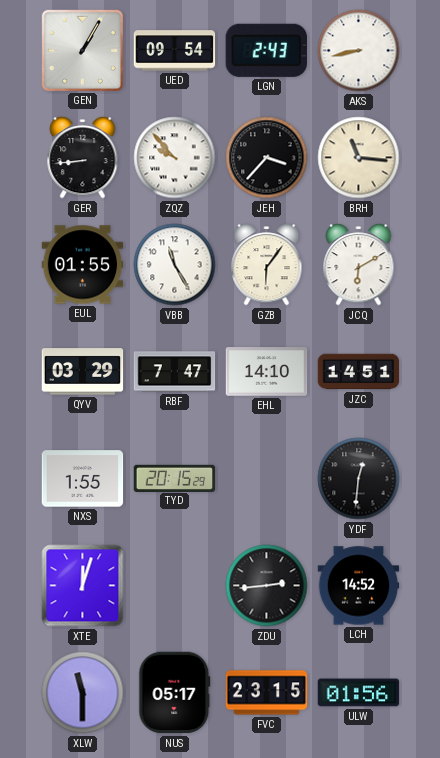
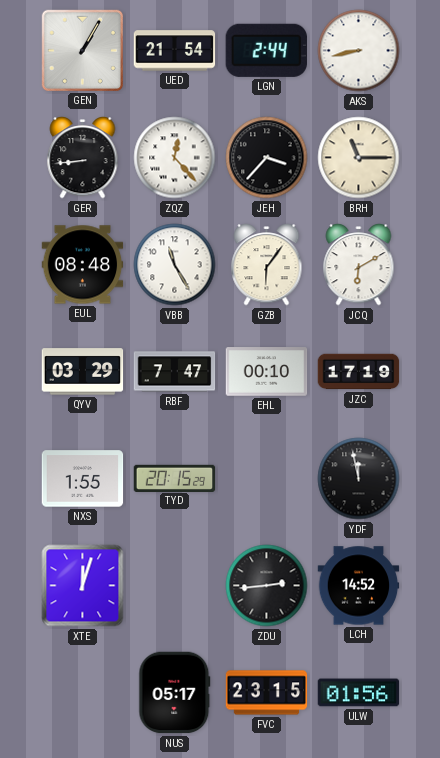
UED: 09:54 -> 21:54 (175, 51)
LGN: 2:43 -> 2:44 (266, 50)
ZQZ: 9:53 -> 12:23 (175, 158)
BRH: 11:16 -> 11:15 (359, 158)
EUL: 01:55 -> 08:48 (83, 265)
EHL: 14:10 -> 00:10 (267, 372)
JZC: 14:51 -> 17:19 (359, 372)
YDF: 12:31 -> 11:58 (359, 479)
XLW: 11:30 -> none (83, 693)
